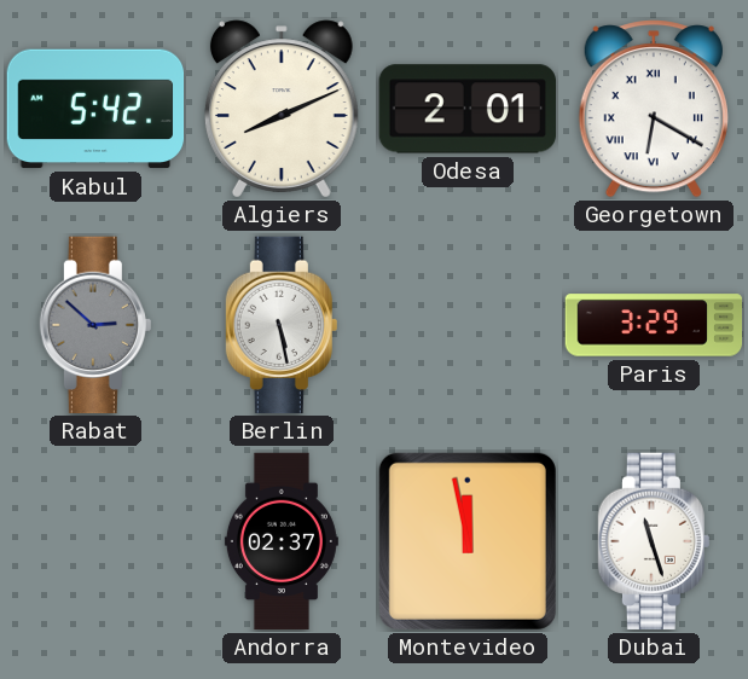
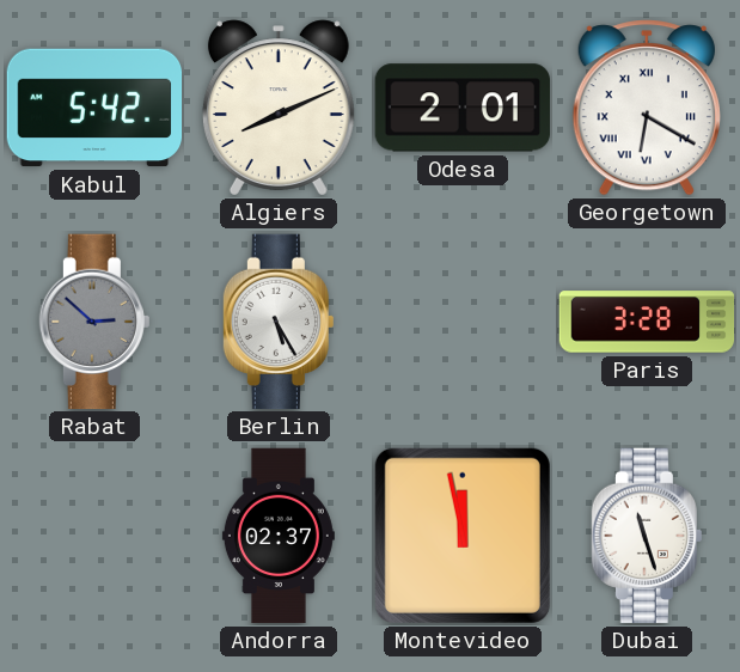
Berlin: 5:28 -> 5:25 (279, 322)
Paris: 3:29 -> 3:28 (647, 322)
